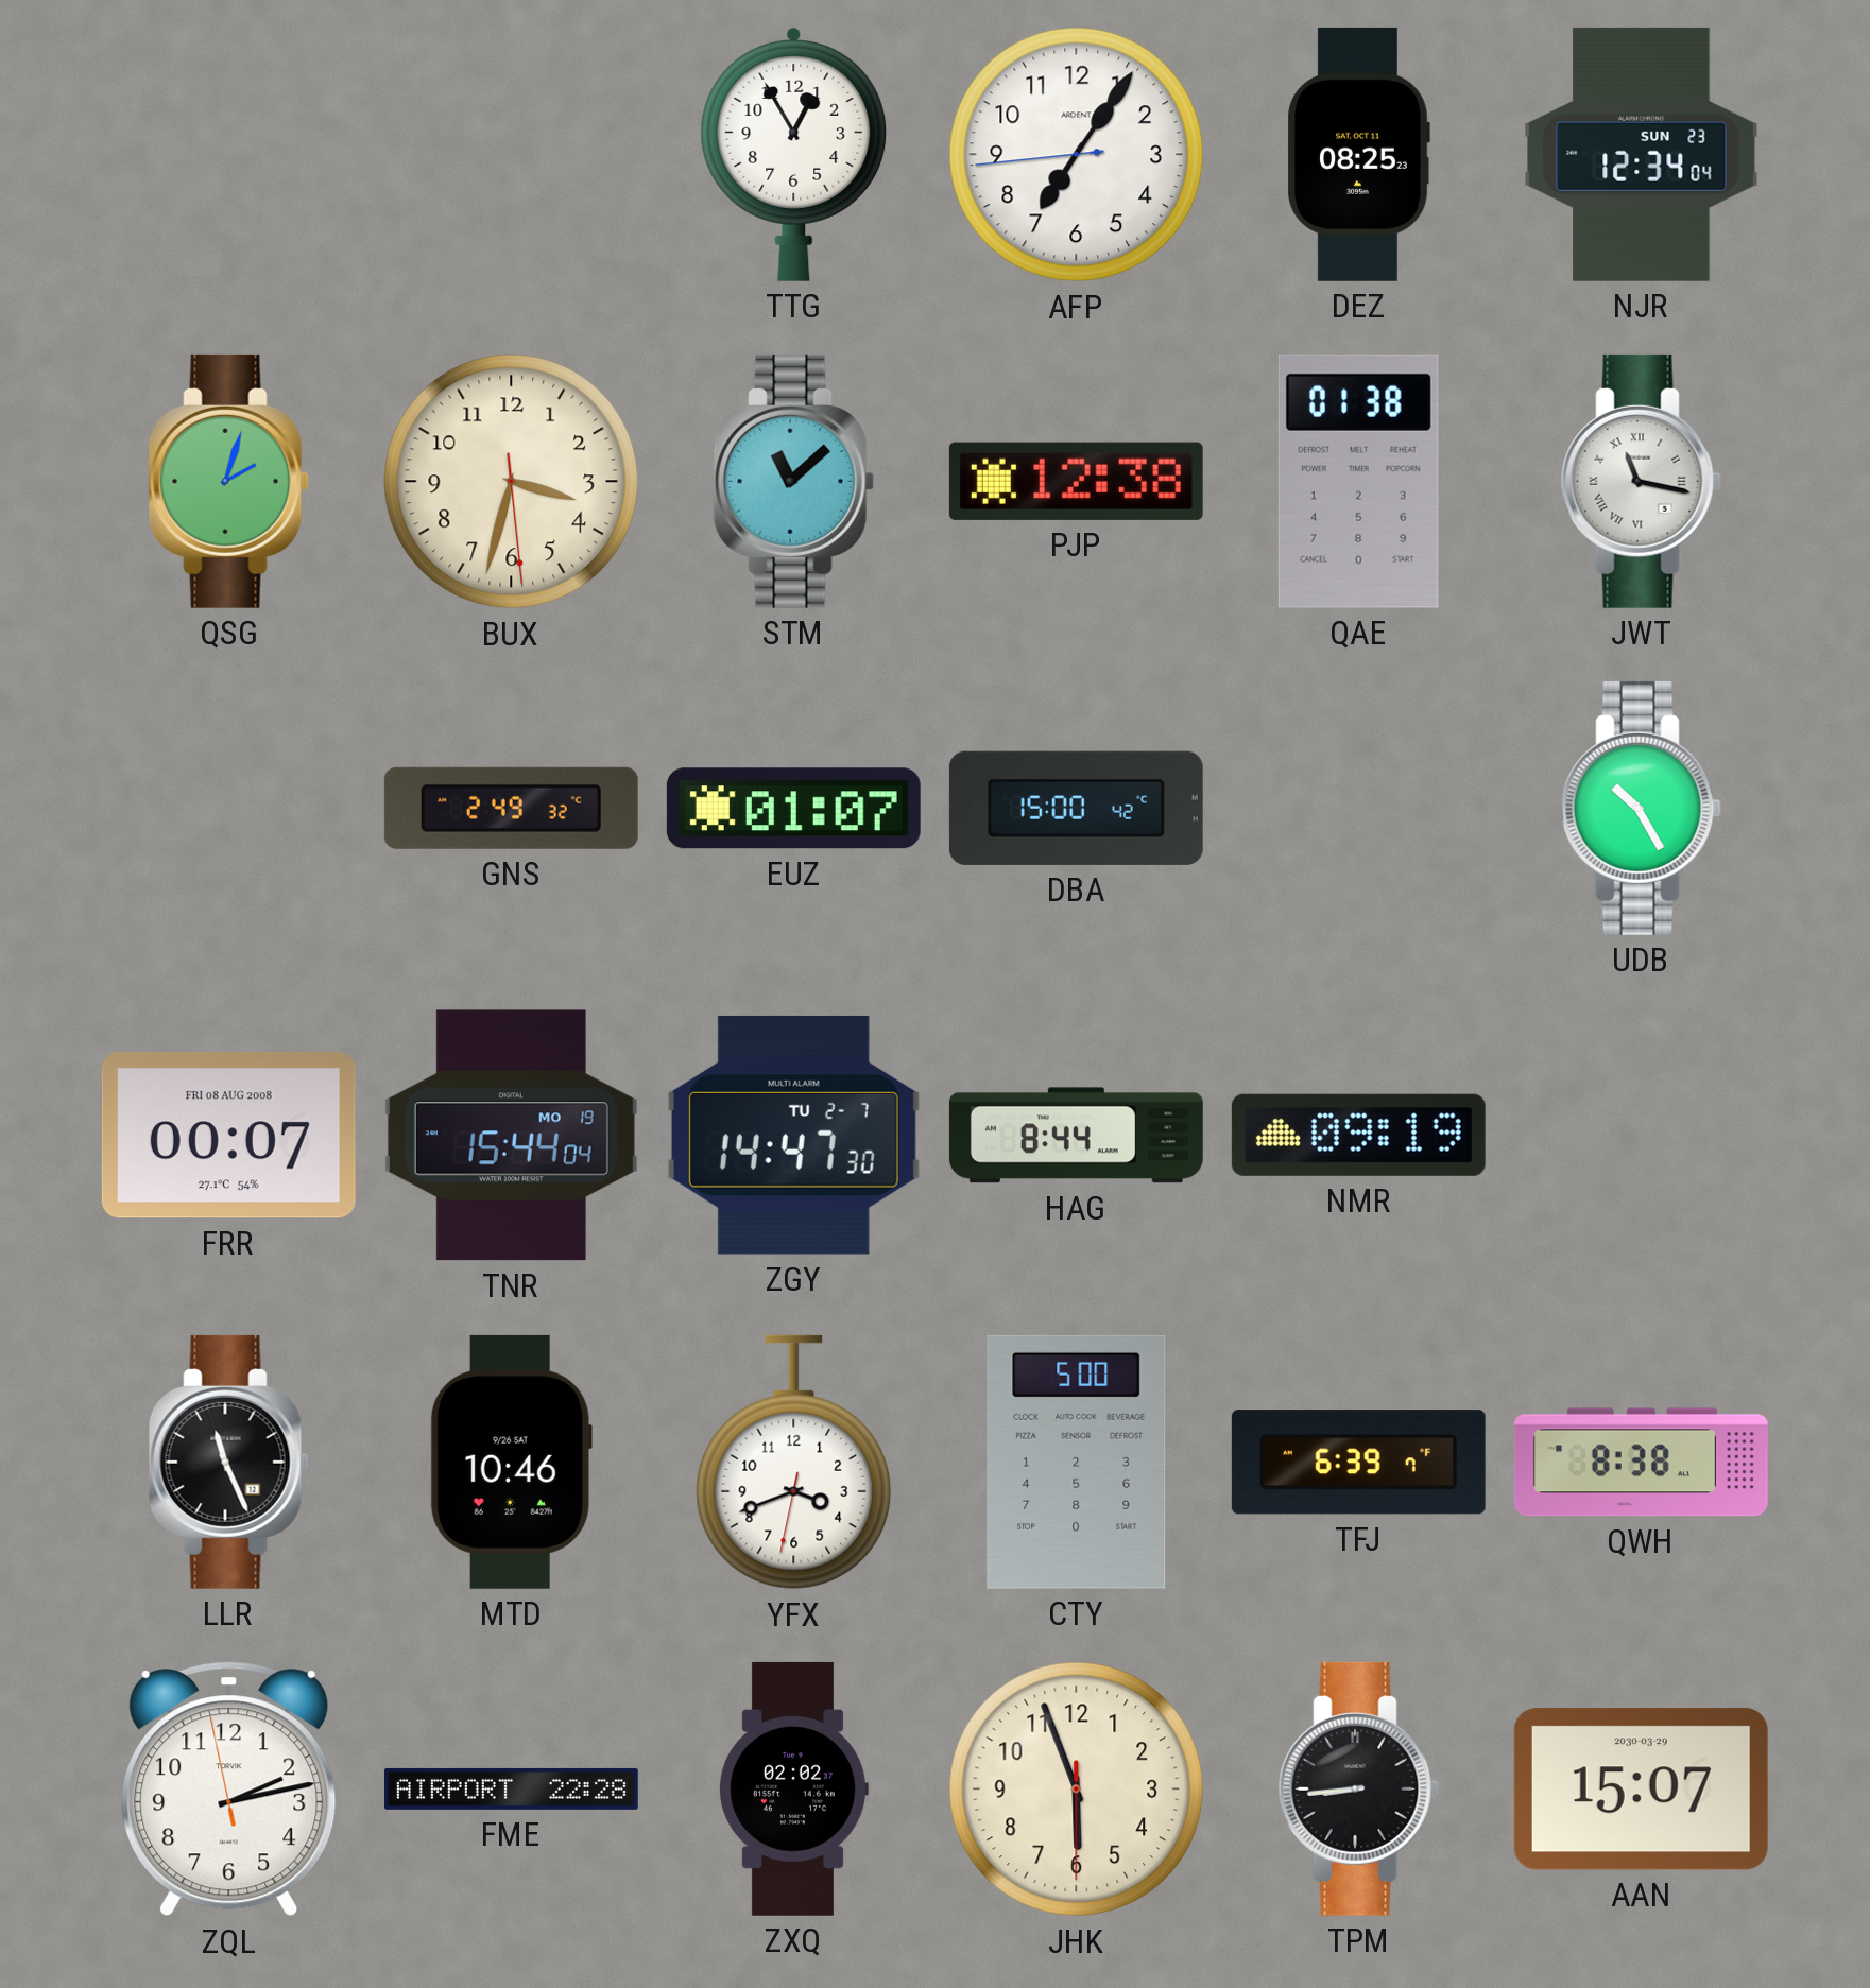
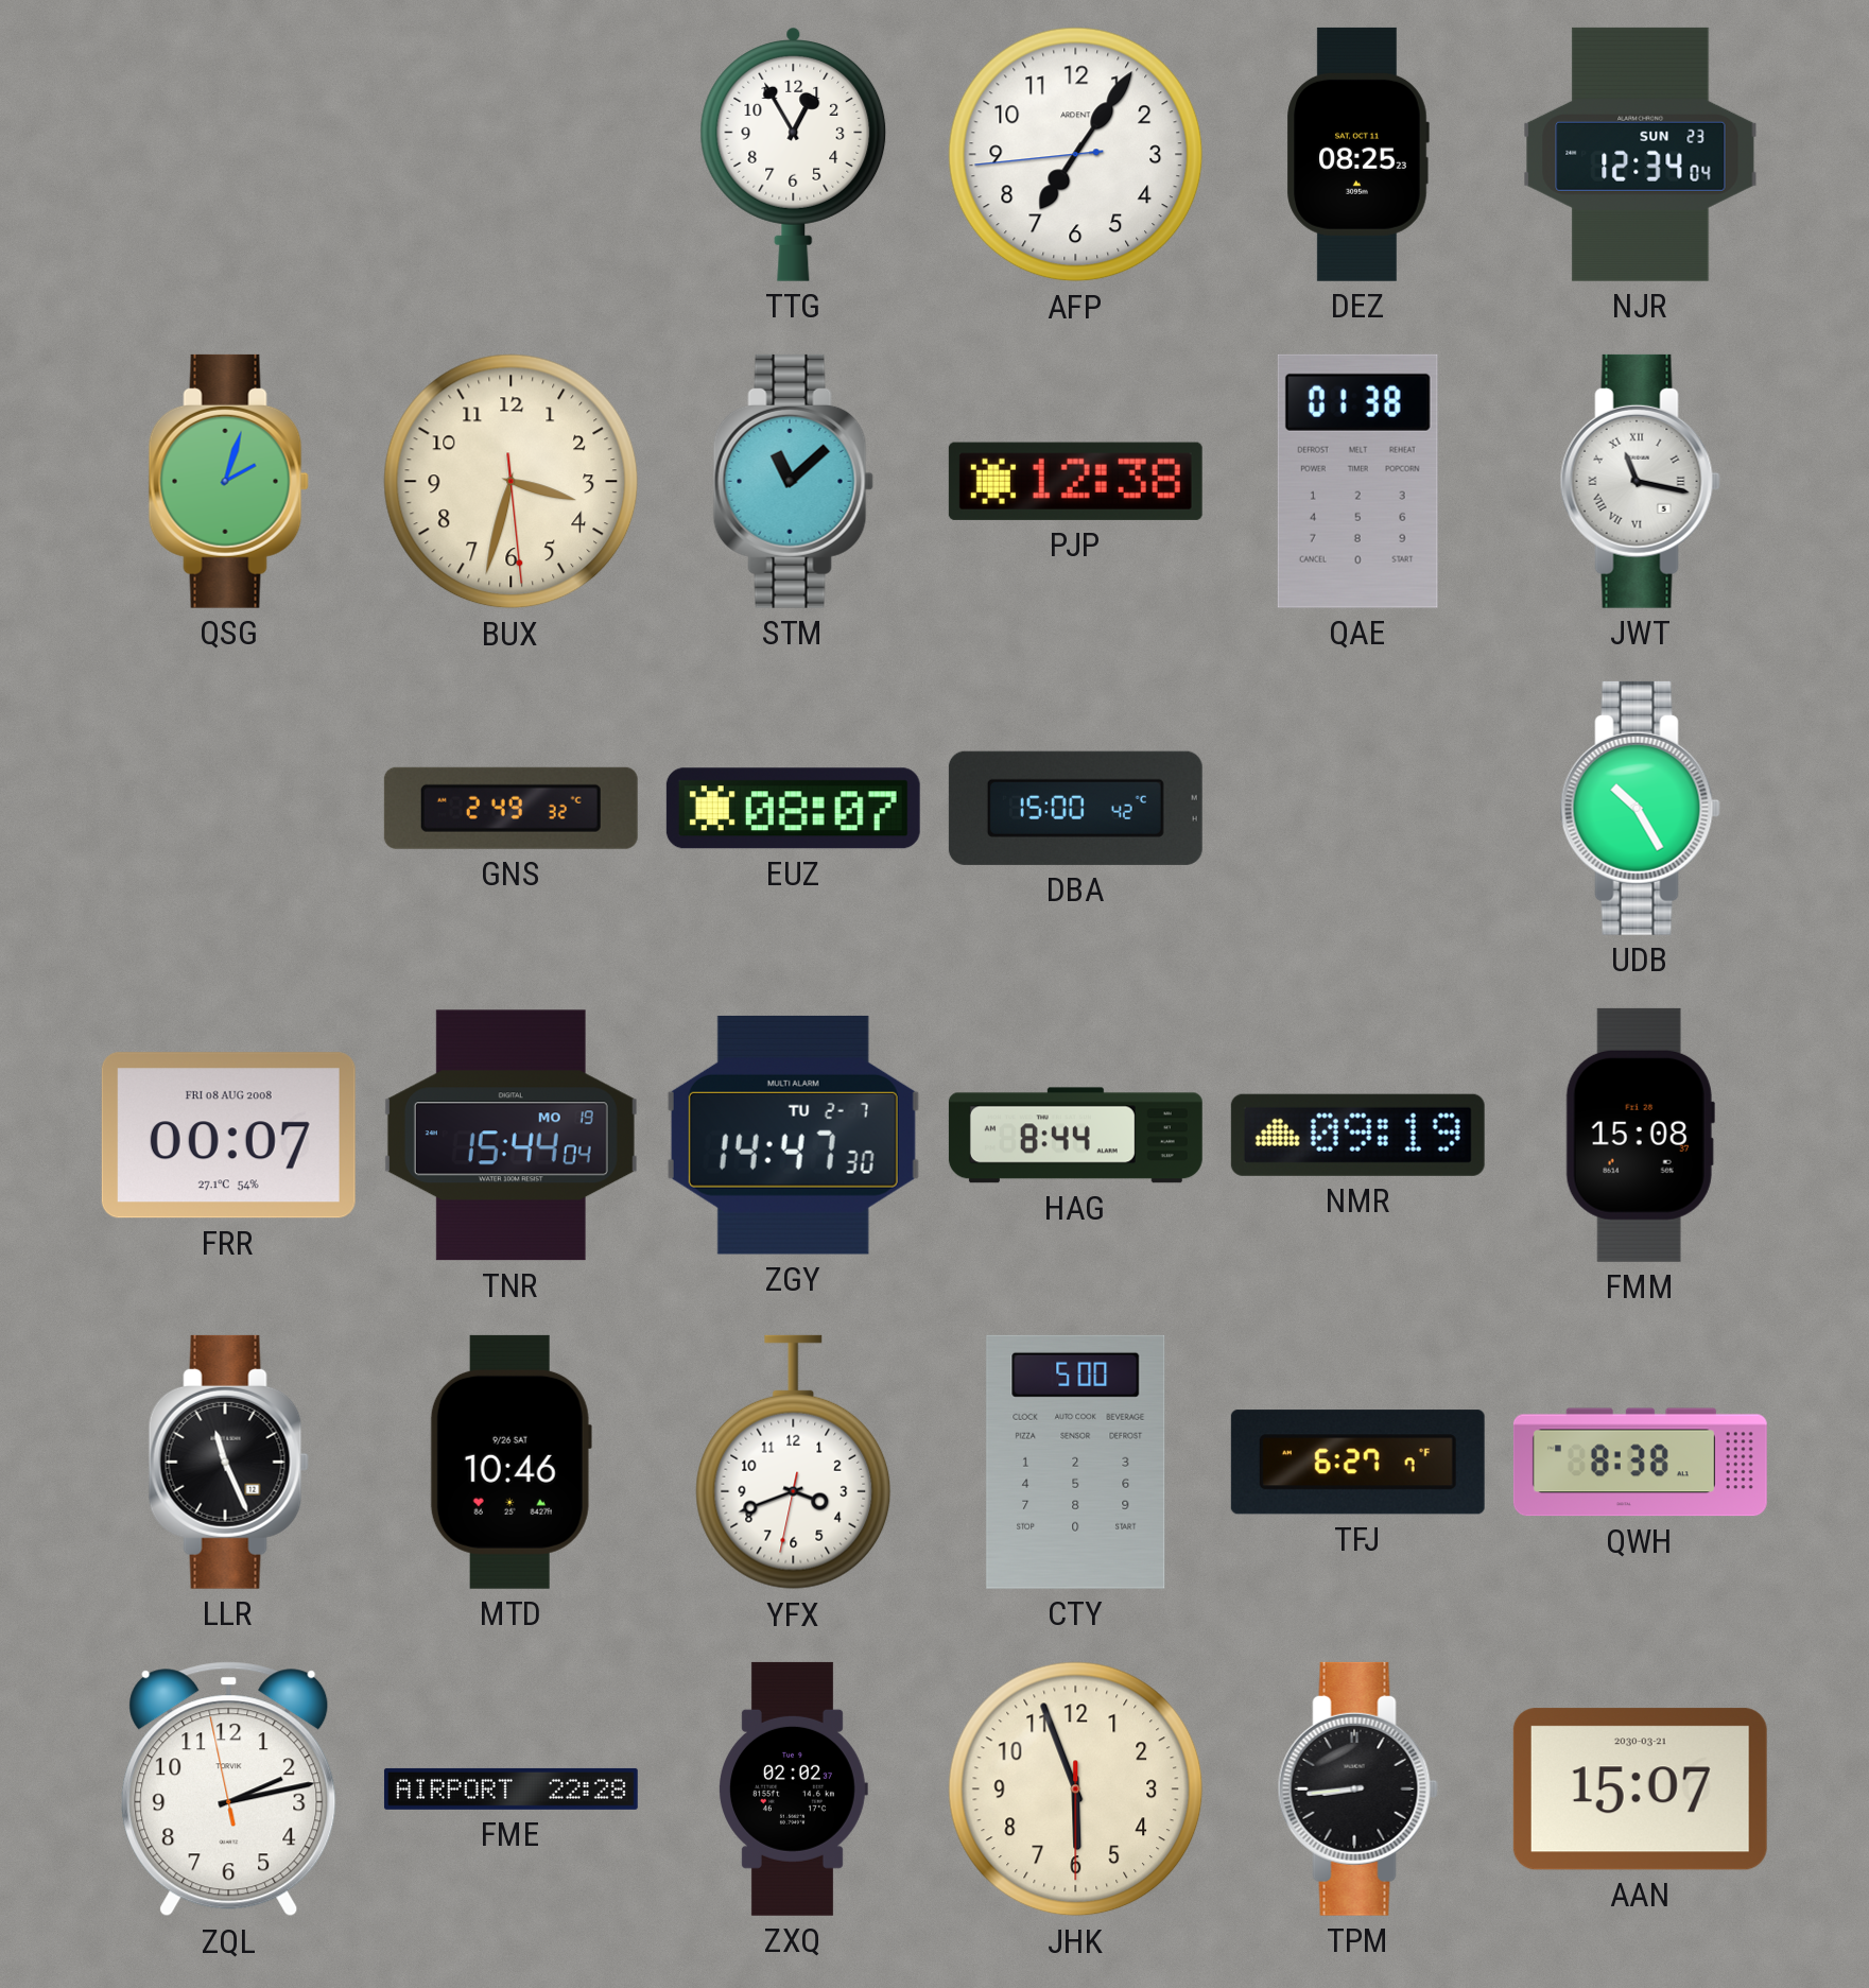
EUZ: 01:07 -> 08:07 (793, 809)
FMM: none -> 15:08 (1640, 1135)
TFJ: 6:39 -> 6:27 (1357, 1463)
AAN date: 2030-03-29 -> 2030-03-21 (1640, 1790)
